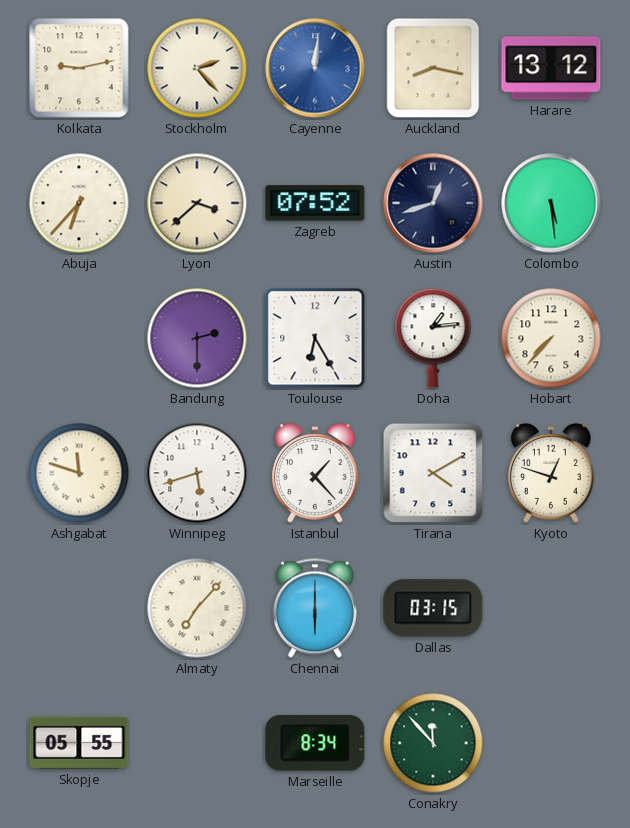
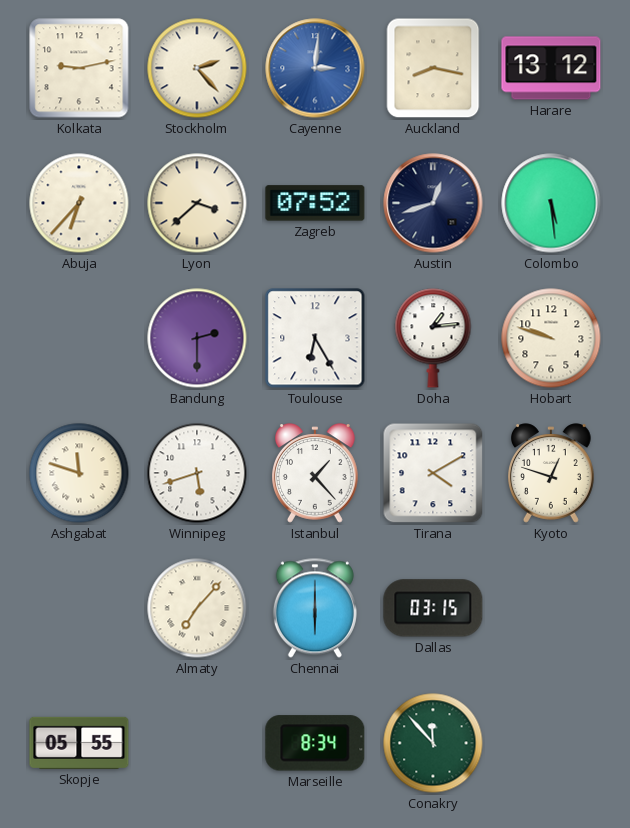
Cayenne: 12:01 -> 3:01 (315, 68)
Hobart: 7:37 -> 9:48 (551, 338)
